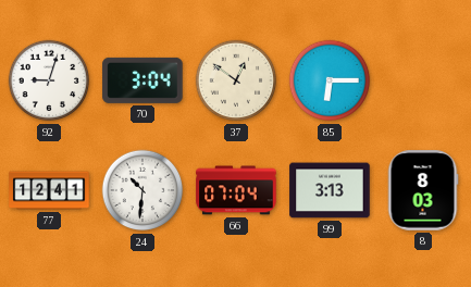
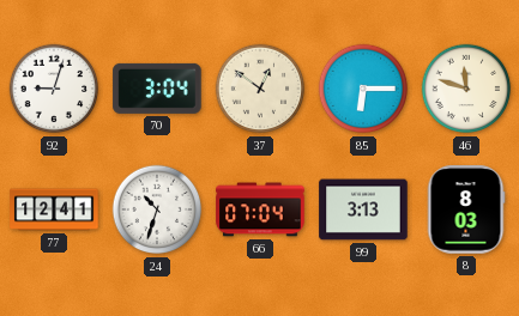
46: none -> 11:48 (466, 89)
24: 10:31 -> 10:33 (157, 209)
